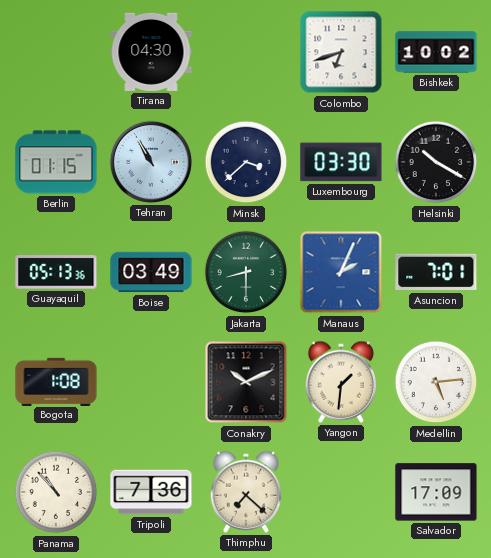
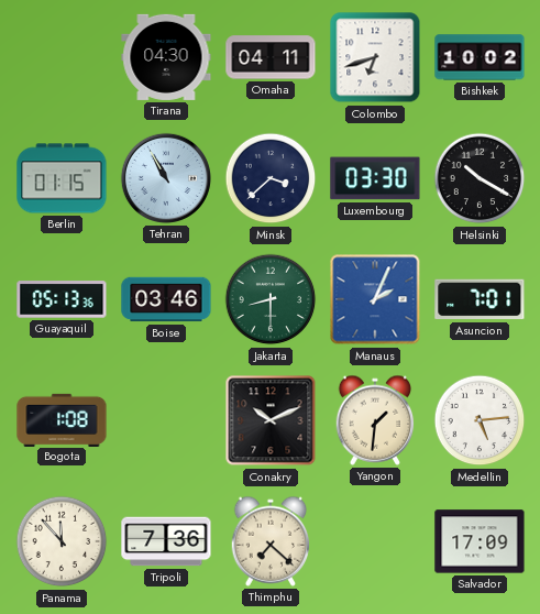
Omaha: none -> 04:11 (271, 57)
Boise: 03:49 -> 03:46 (166, 299)
Panama: 10:53 -> 11:53 (62, 541)
